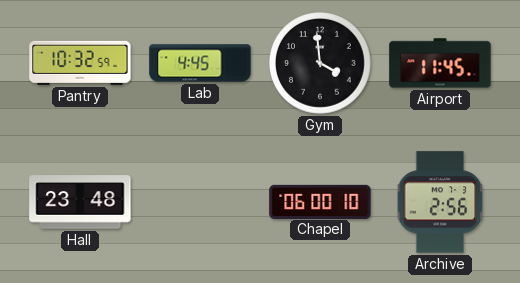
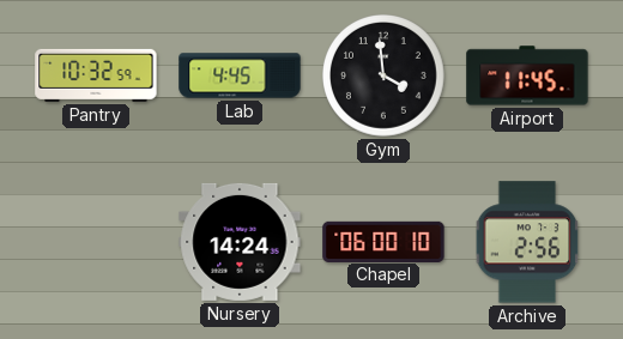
Hall: 23:48 -> none (80, 202)
Nursery: none -> 14:24 (240, 242)
